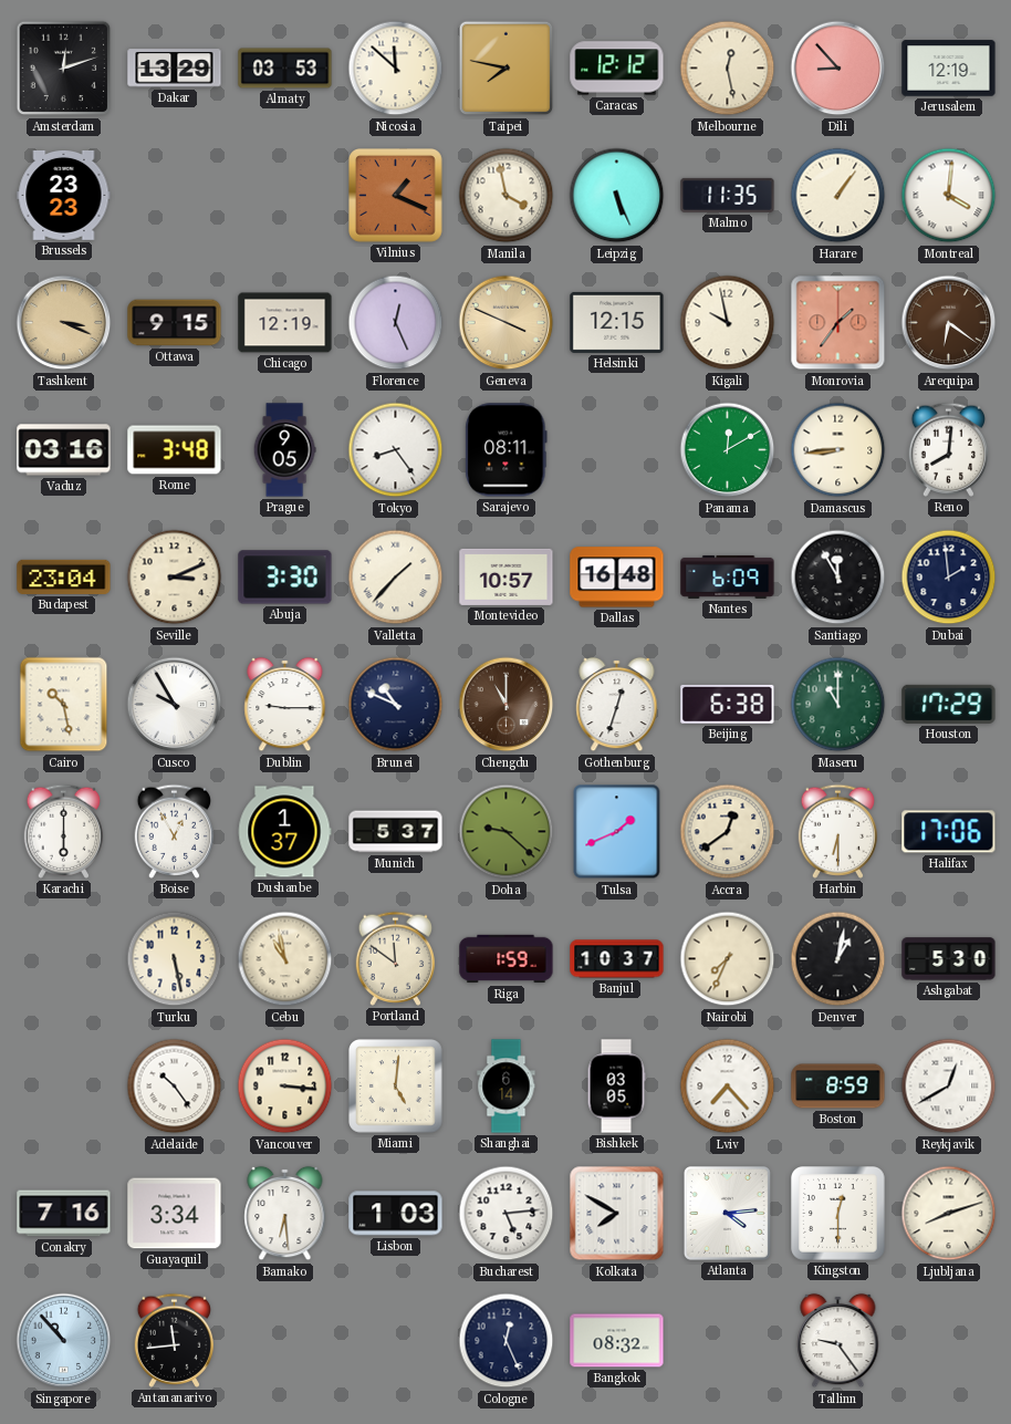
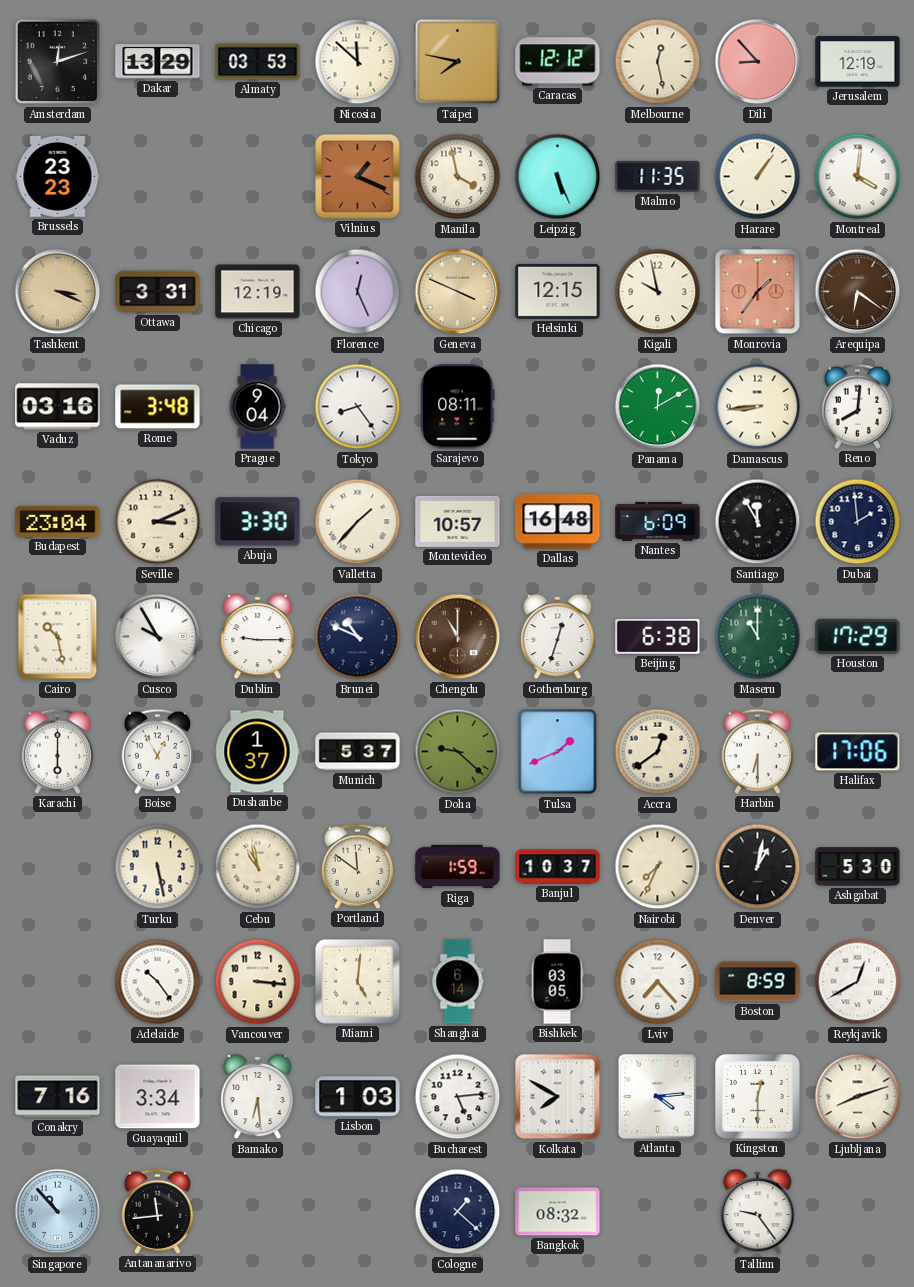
Ottawa: 9:15 -> 3:31 (158, 292)
Prague: 9:05 -> 9:04 (257, 407)
Cologne: 12:26 -> 1:22 (458, 1212)
